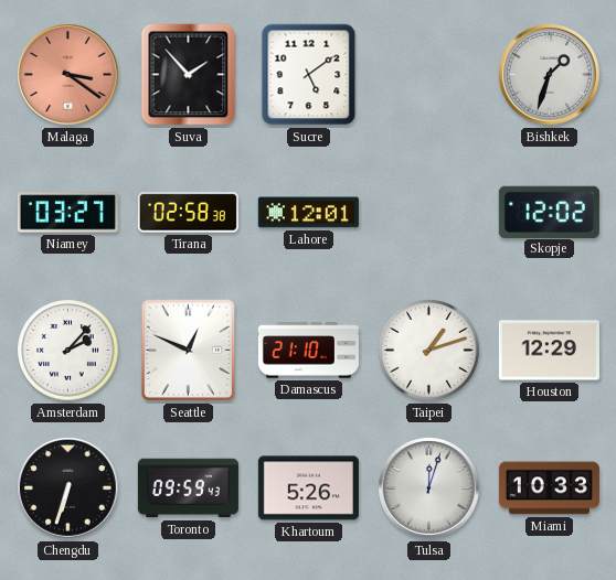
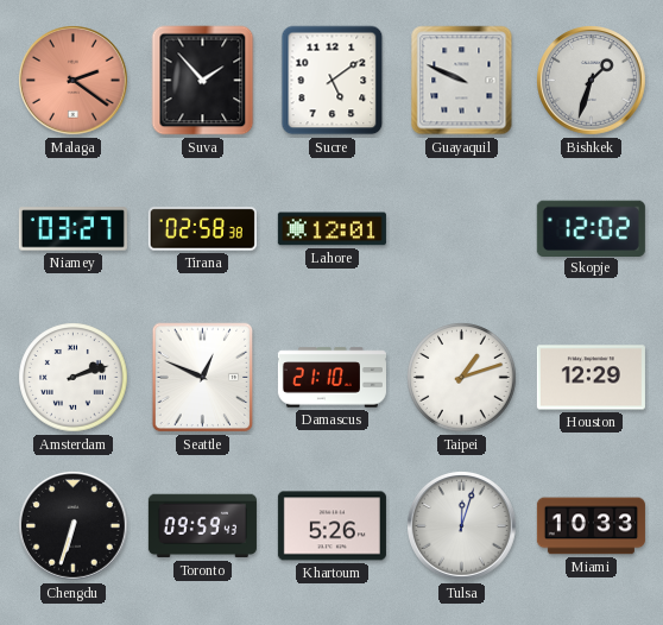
Malaga: 3:21 -> 2:21 (74, 81)
Guayaquil: none -> 9:49 (462, 81)
Amsterdam: 2:07 -> 2:12 (74, 378)
